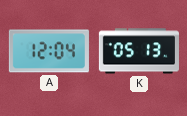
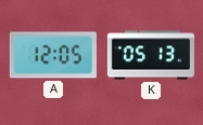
A: 12:04 -> 12:05 (53, 55)
